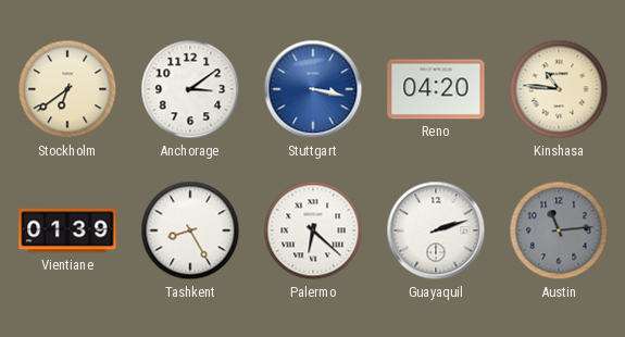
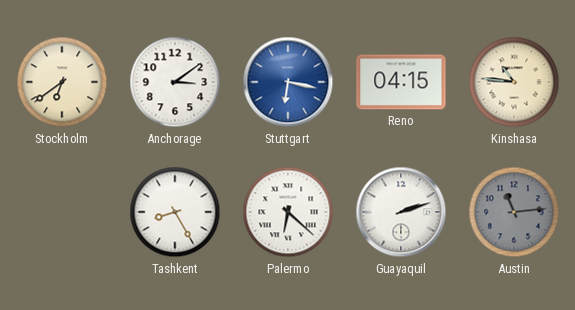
Stuttgart: 3:17 -> 6:17 (288, 82)
Reno: 04:20 -> 04:15 (401, 82)
Vientiane: 01:39 -> none (67, 230)
